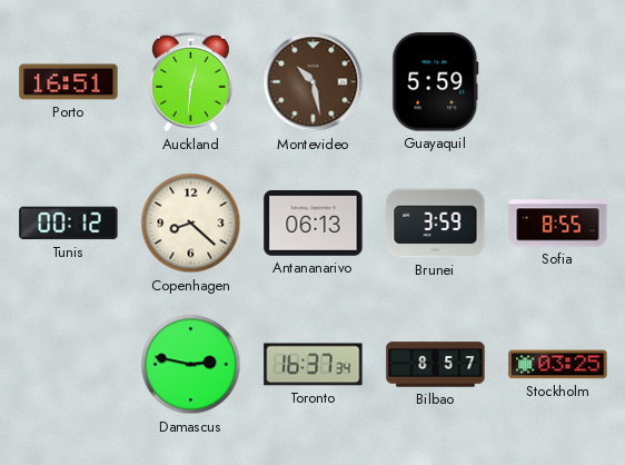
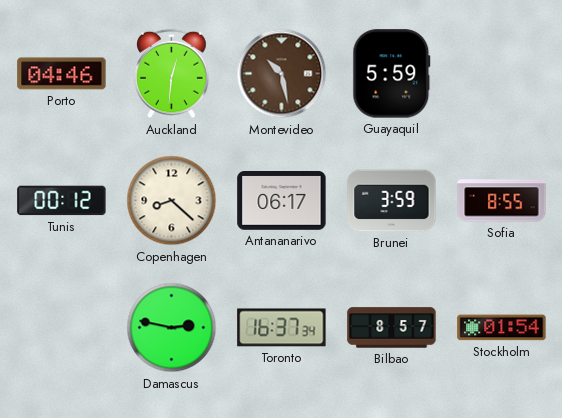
Porto: 16:51 -> 04:46 (62, 74)
Antananarivo: 06:13 -> 06:17 (282, 201)
Stockholm: 03:25 -> 01:54 (502, 328)
